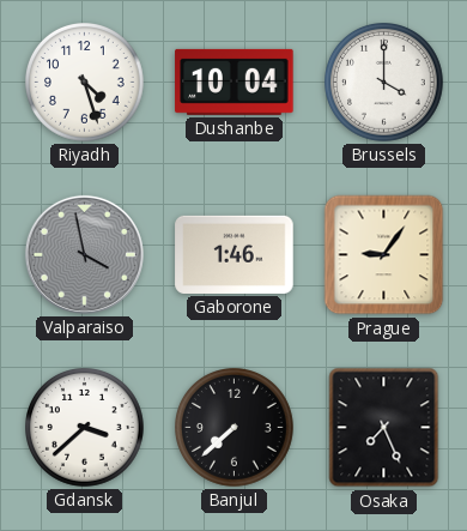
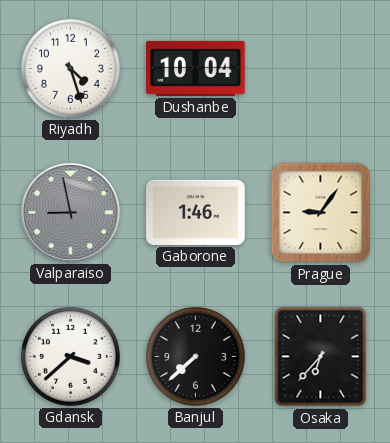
Brussels: 4:00 -> none (384, 83)
Valparaiso: 3:58 -> 8:58 (70, 212)
Osaka: 7:26 -> 6:37 (321, 357)
